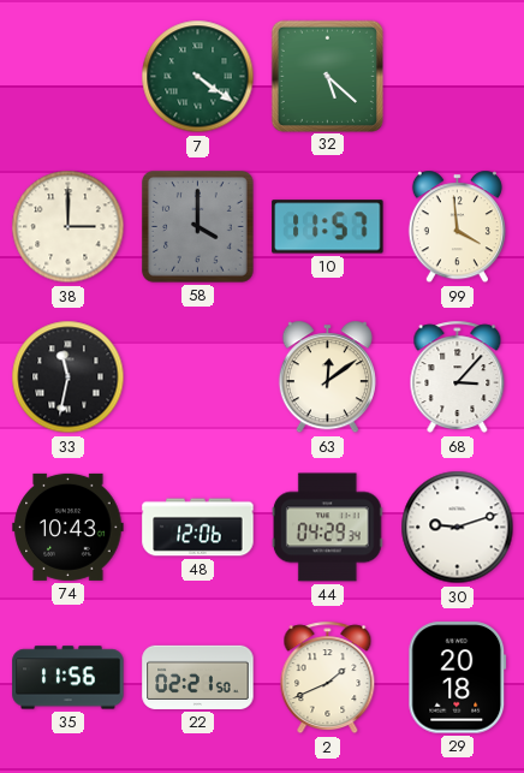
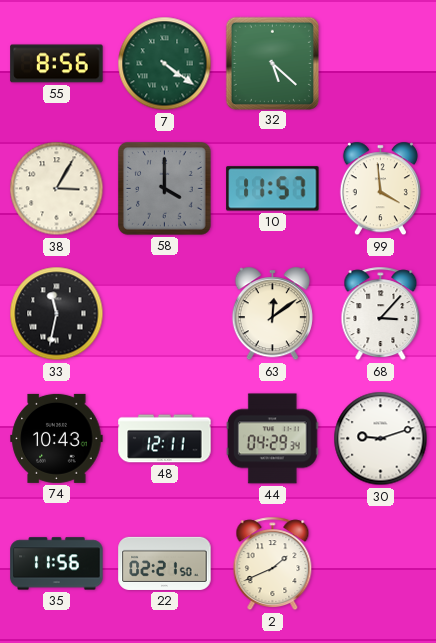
55: none -> 8:56 (57, 64)
38: 3:00 -> 3:05 (57, 189)
48: 12:06 -> 12:11 (165, 439)
29: 20:18 -> none (458, 678)
